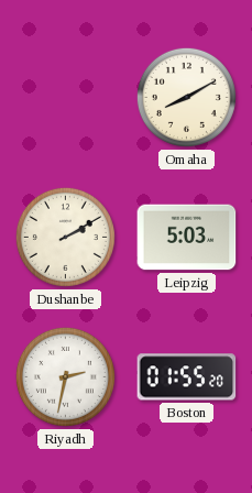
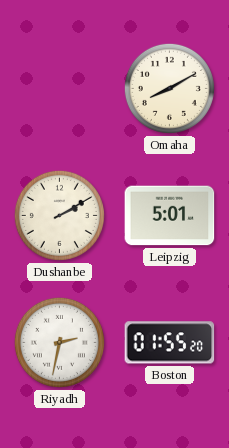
Leipzig: 5:03 -> 5:01 (170, 216)
